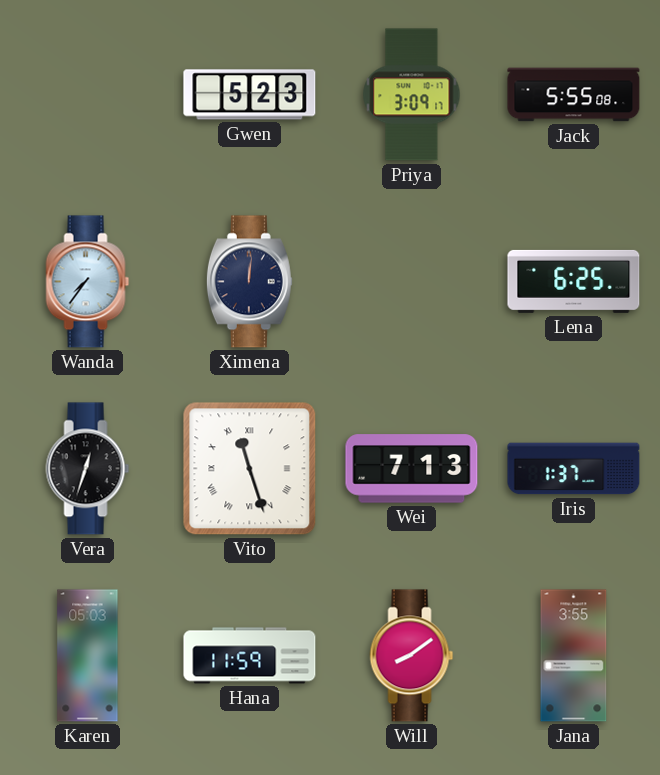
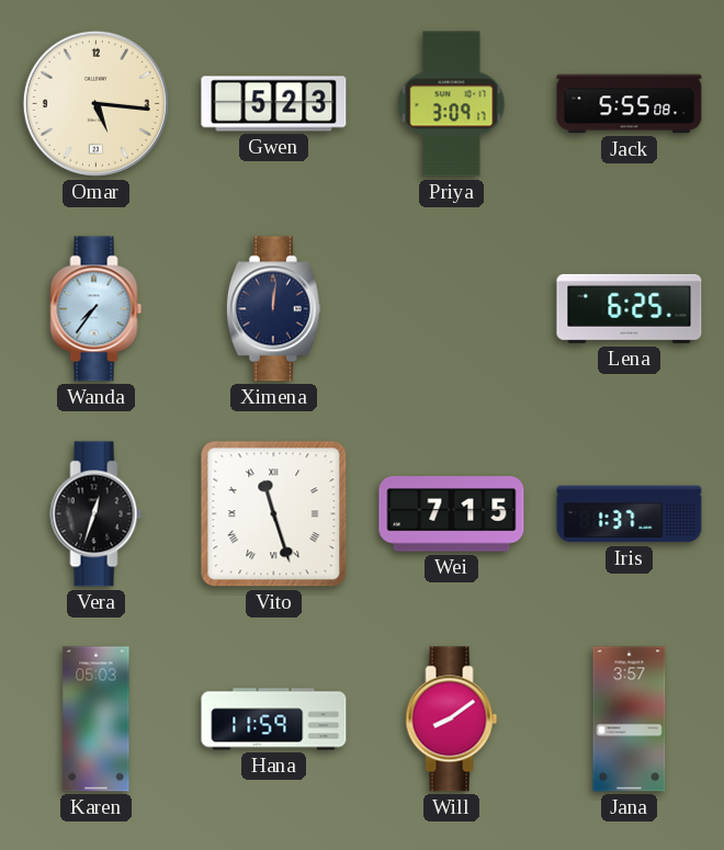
Omar: none -> 5:16 (95, 103)
Wei: 7:13 -> 7:15 (452, 514)
Jana: 3:55 -> 3:57 (630, 719)
